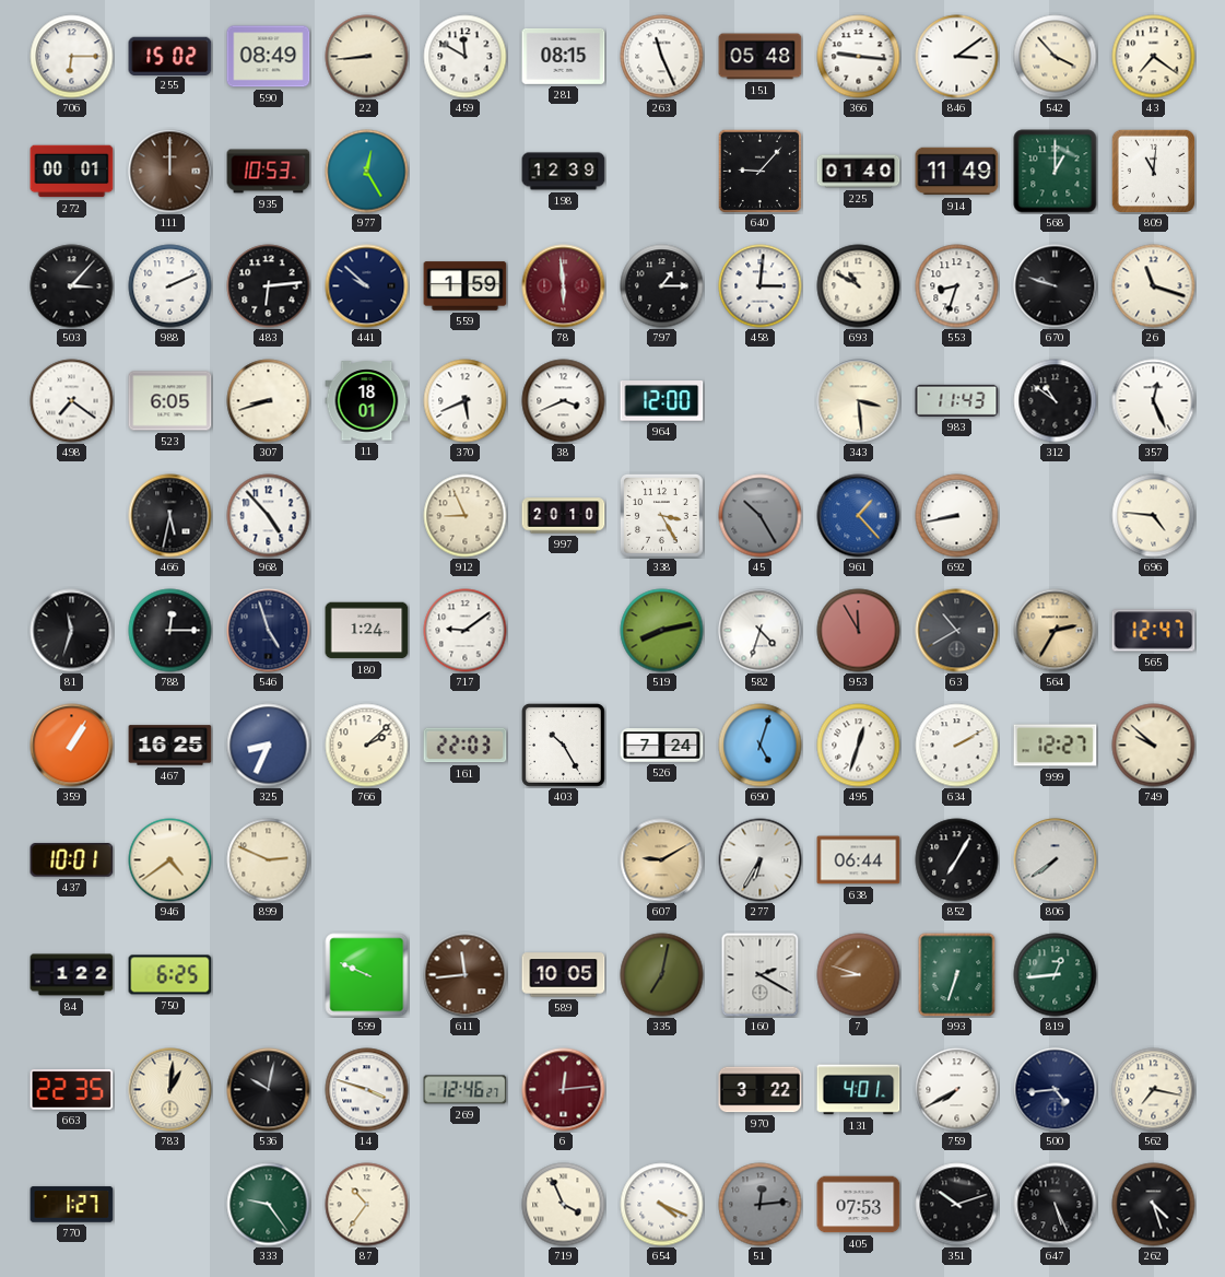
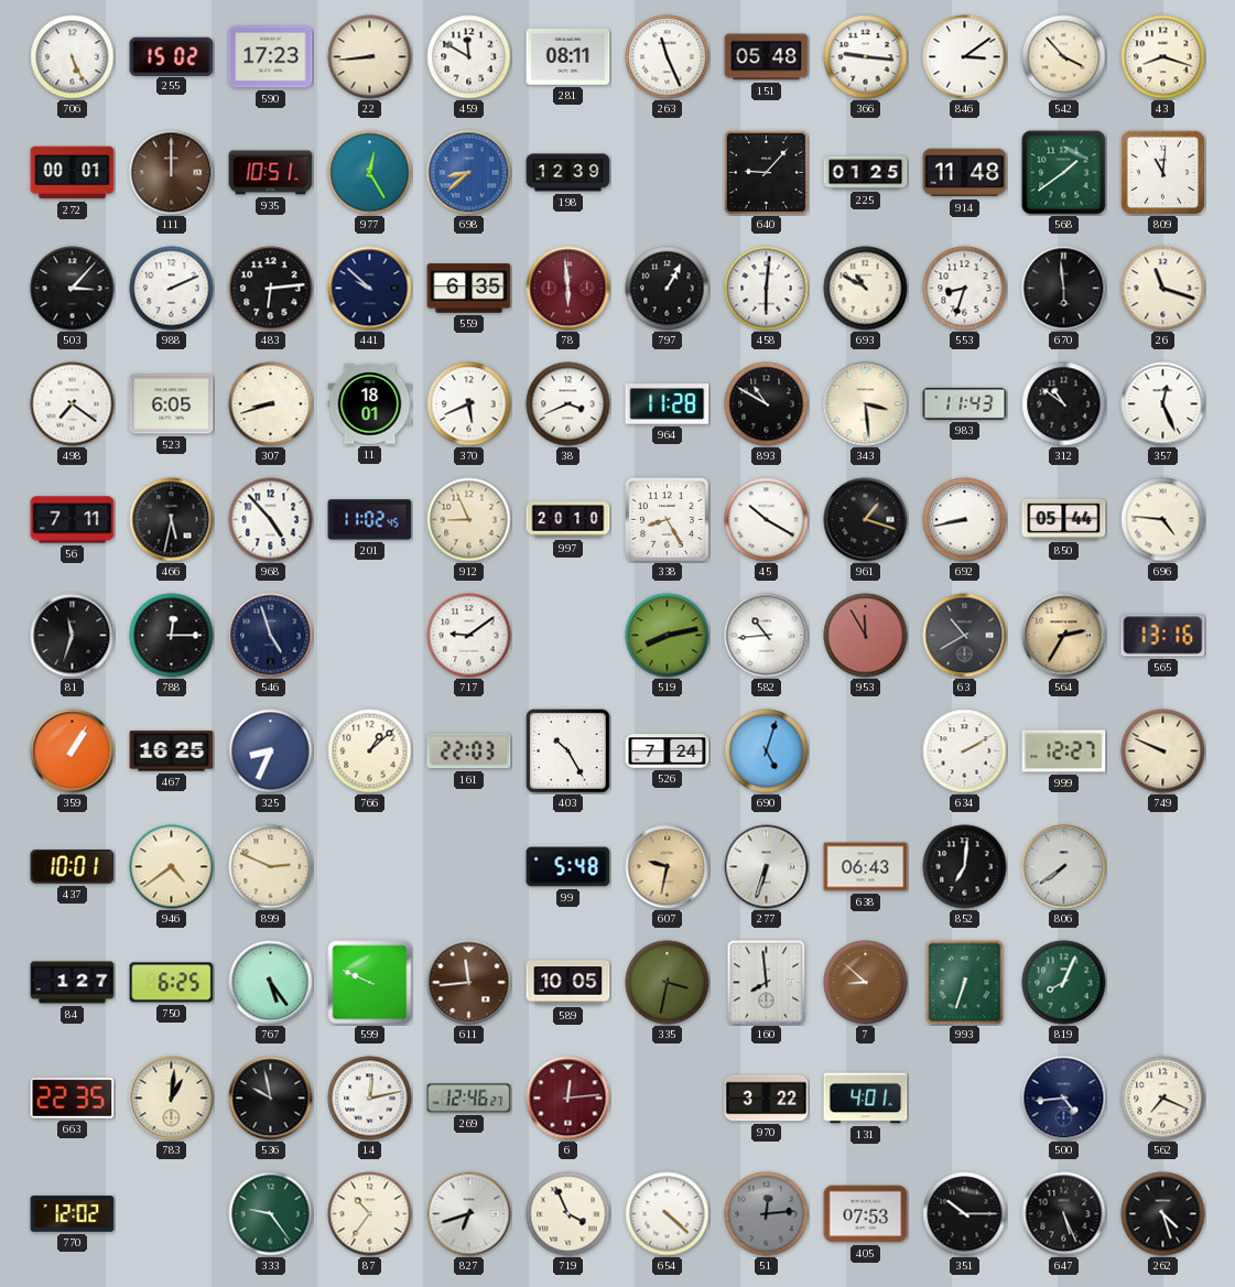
706: 6:15 -> 5:26 (73, 57)
590: 08:49 -> 17:23 (271, 57)
281: 08:15 -> 08:11 (568, 56)
43: 7:21 -> 8:18 (1163, 57)
935: 10:53 -> 10:51 (271, 173)
698: none -> 8:38 (469, 173)
225: 01:40 -> 01:25 (866, 173)
914: 11:49 -> 11:48 (965, 173)
568: 1:00 -> 1:39 (1064, 173)
559: 1:59 -> 6:35 (469, 289)
797: 1:15 -> 1:05 (668, 289)
458: 3:01 -> 6:01 (767, 289)
670: 9:48 -> 5:59 (1064, 289)
964: 12:00 -> 11:28 (668, 404)
893: none -> 10:50 (767, 404)
56: none -> 7:11 (73, 520)
201: none -> 11:02 (370, 520)
338: 3:25 -> 8:25 (667, 519)
45: 10:25 -> 10:20 (767, 520)
45 dial: grey -> white (767, 520)
961: 1:23 -> 1:18 (866, 520)
961 dial: blue -> black (866, 520)
850: none -> 05:44 (1064, 519)
180: 1:24 -> none (367, 631)
582: 4:33 -> 10:44 (767, 636)
565: 12:47 -> 13:16 (1163, 636)
766: 2:08 -> 1:08 (370, 751)
495: 12:33 -> none (859, 746)
749: 9:52 -> 9:49 (1163, 751)
99: none -> 5:48 (568, 867)
607: 9:10 -> 9:32 (668, 867)
277: 6:35 -> 6:33 (767, 867)
638: 06:44 -> 06:43 (866, 867)
852: 7:05 -> 7:01 (965, 867)
84: 1:22 -> 1:27 (73, 983)
767: none -> 5:24 (271, 983)
335: 7:02 -> 3:32 (668, 983)
160: 2:20 -> 7:59 (767, 983)
7: 8:48 -> 8:52 (866, 983)
819: 12:44 -> 8:04 (1064, 983)
536: 10:02 -> 9:58 (271, 1099)
14: 3:48 -> 12:13 (370, 1099)
759: 7:40 -> none (957, 1090)
562: 7:17 -> 7:19 (1163, 1099)
770: 1:27 -> 12:02 (73, 1214)
827: none -> 6:42 (469, 1214)
654: 4:19 -> 4:22 (668, 1214)
351: 10:12 -> 10:15 (965, 1214)
